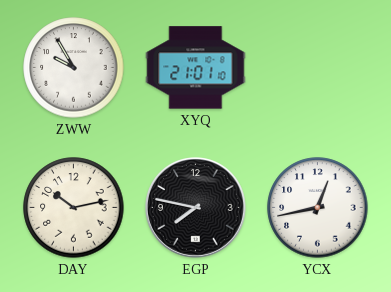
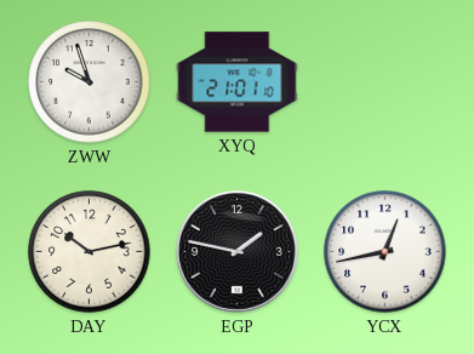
ZWW: 9:55 -> 9:57 (90, 82)
EGP: 7:47 -> 1:47 (238, 252)
